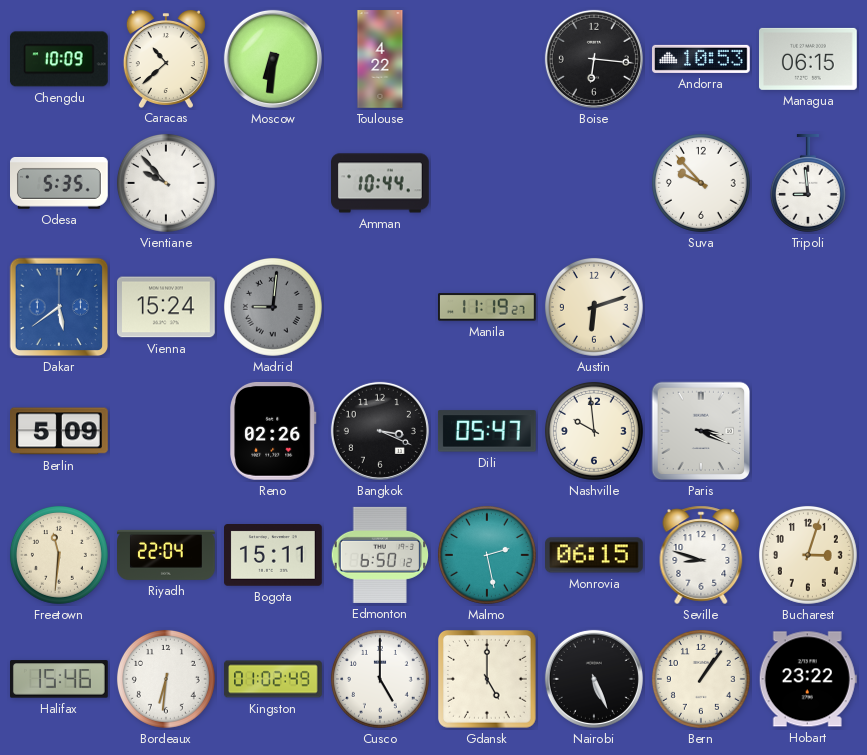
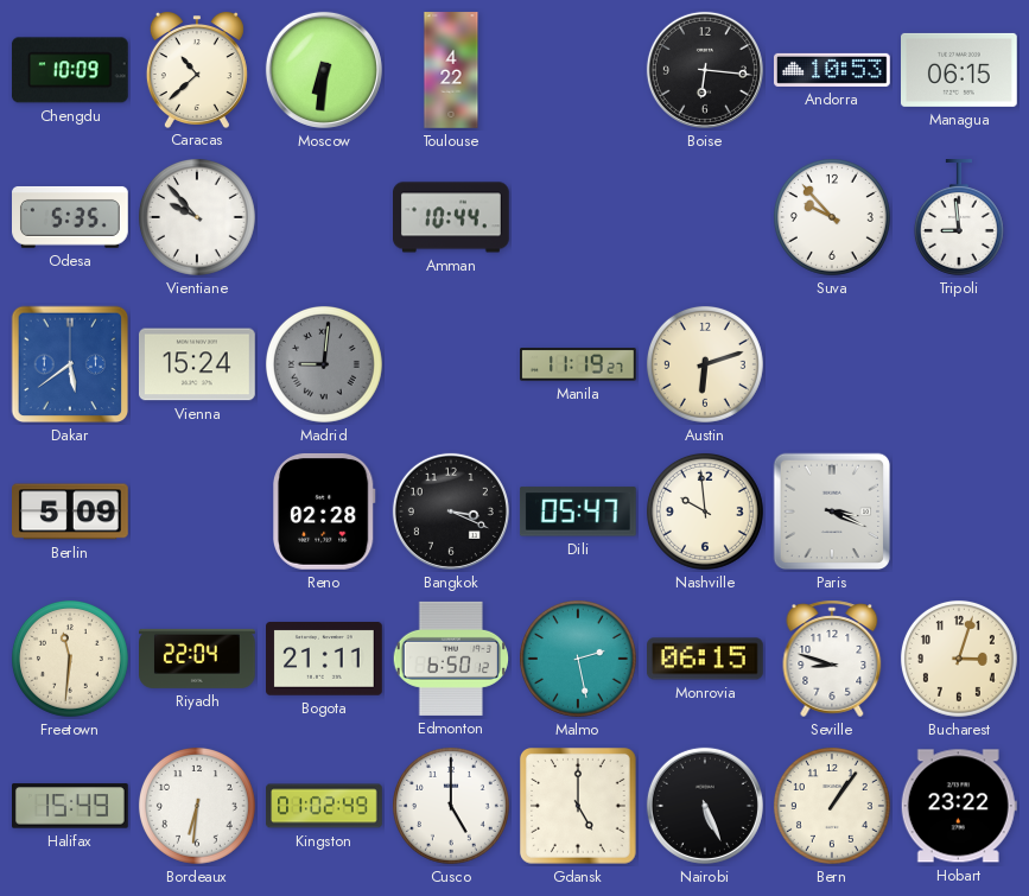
Reno: 02:26 -> 02:28 (325, 511)
Bogota: 15:11 -> 21:11 (325, 660)
Halifax: 15:46 -> 15:49 (71, 806)
